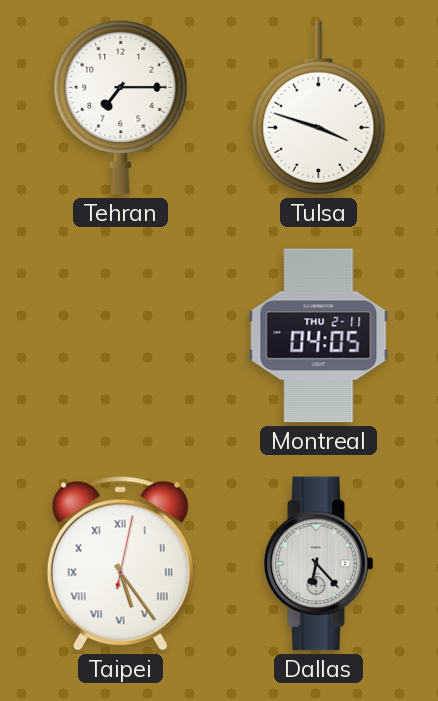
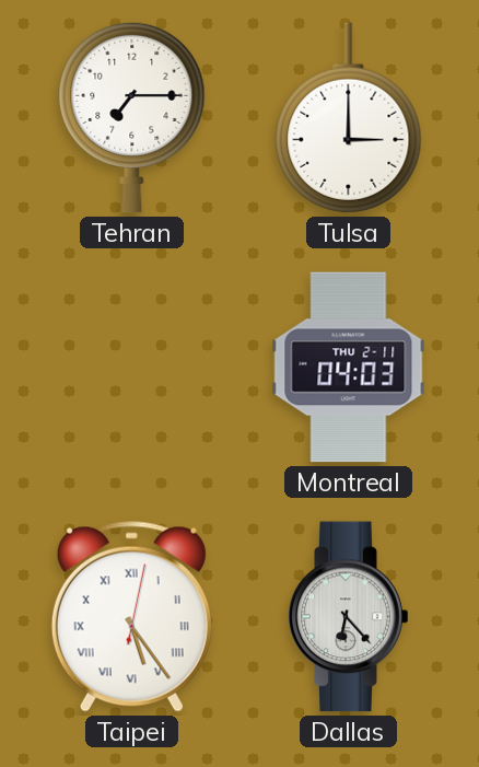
Tulsa: 3:48 -> 3:00 (349, 118)
Montreal: 04:05 -> 04:03 (349, 368)
